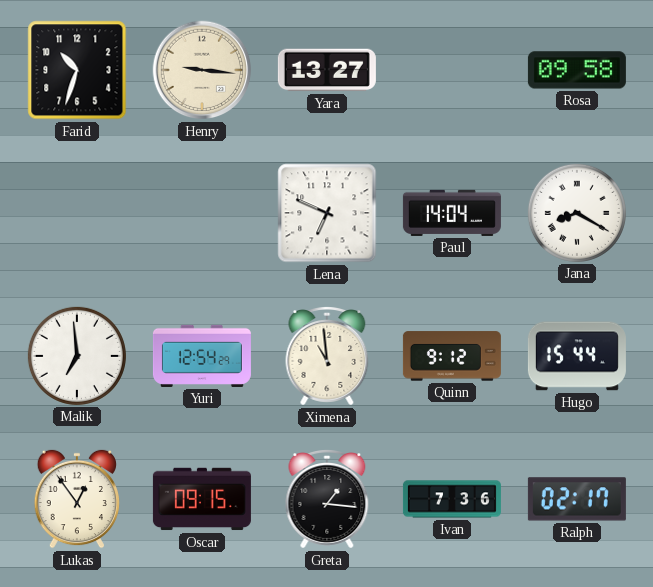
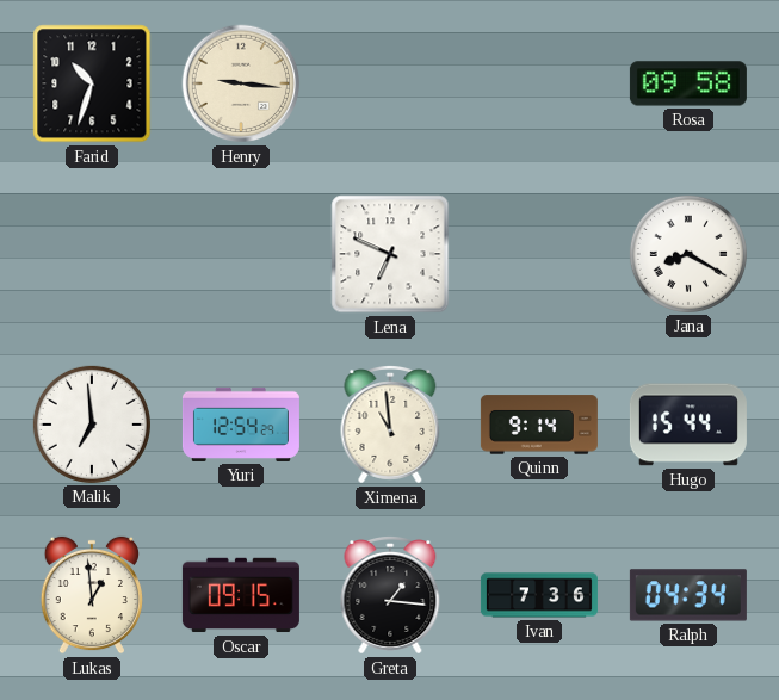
Yara: 13:27 -> none (327, 70)
Paul: 14:04 -> none (452, 213)
Quinn: 9:12 -> 9:14 (539, 425)
Lukas: 12:54 -> 12:59 (92, 595)
Ralph: 02:17 -> 04:34 (688, 595)
